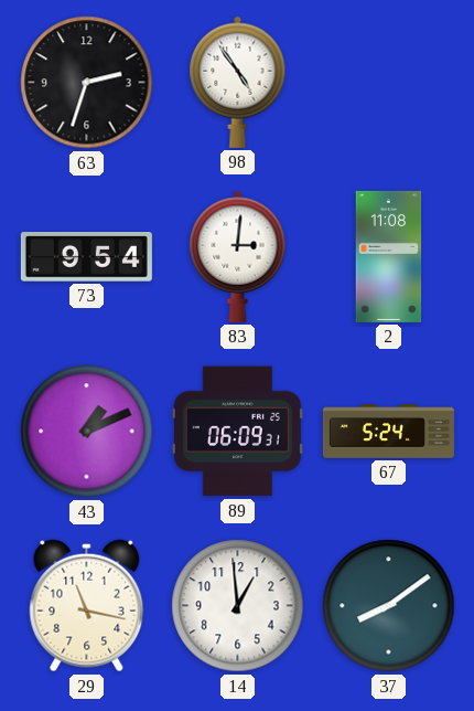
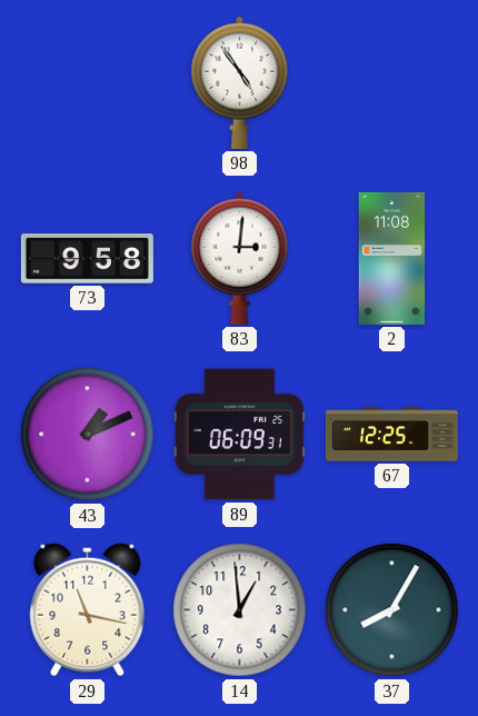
63: 2:33 -> none (87, 83)
73: 9:54 -> 9:58 (87, 259)
67: 5:24 -> 12:25 (391, 435)
37: 8:09 -> 8:05 (392, 610)
